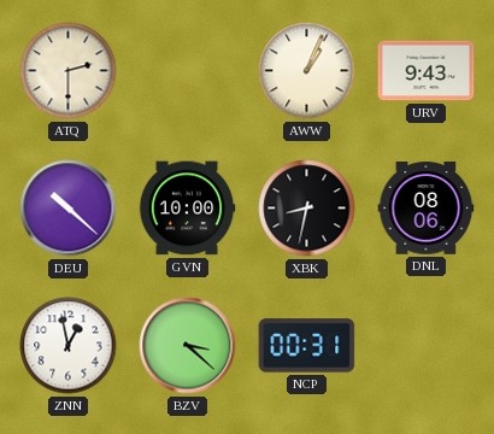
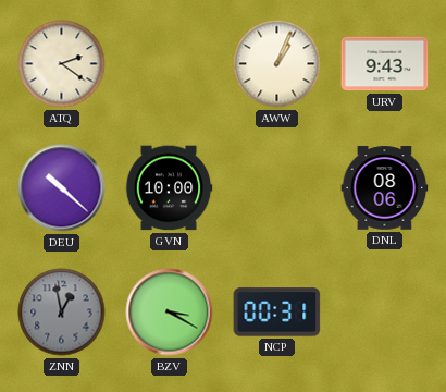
ATQ: 2:30 -> 2:21 (62, 64)
XBK: 8:32 -> none (307, 209)
ZNN dial: white -> grey (62, 313)
BZV: 3:22 -> 3:20 (170, 313)
